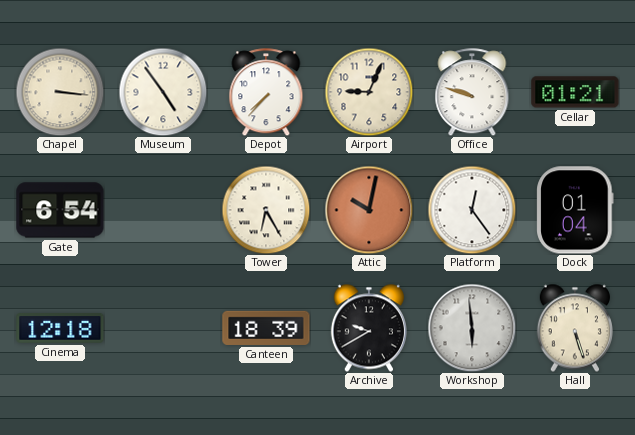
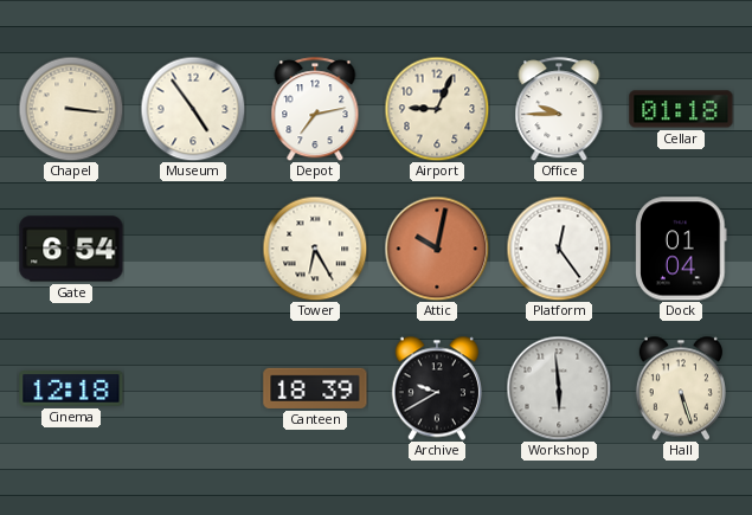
Depot: 7:37 -> 7:13 (315, 109)
Office: 9:48 -> 9:45 (559, 109)
Cellar: 01:21 -> 01:18 (681, 109)
